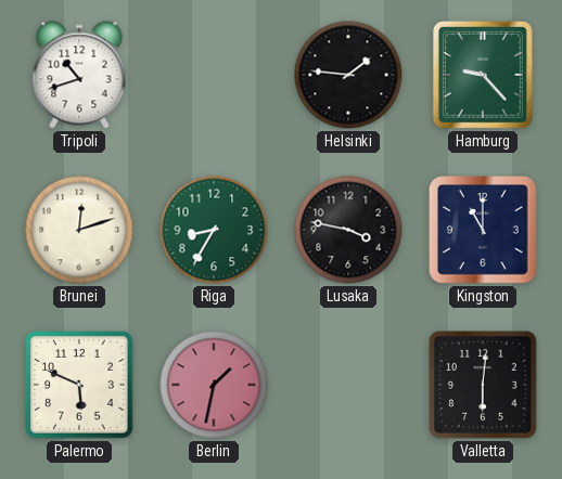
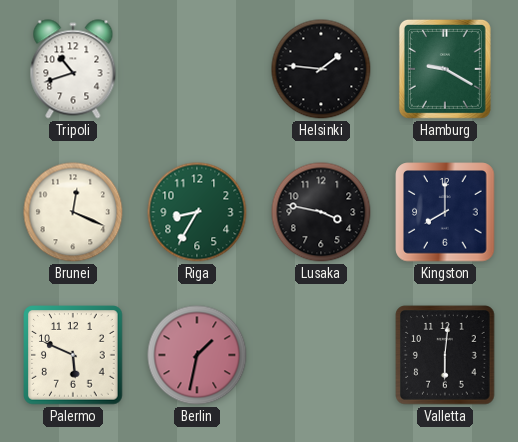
Hamburg: 9:23 -> 9:20 (445, 69)
Brunei: 12:12 -> 12:19 (73, 212)
Kingston: 11:00 -> 8:00 (445, 212)
